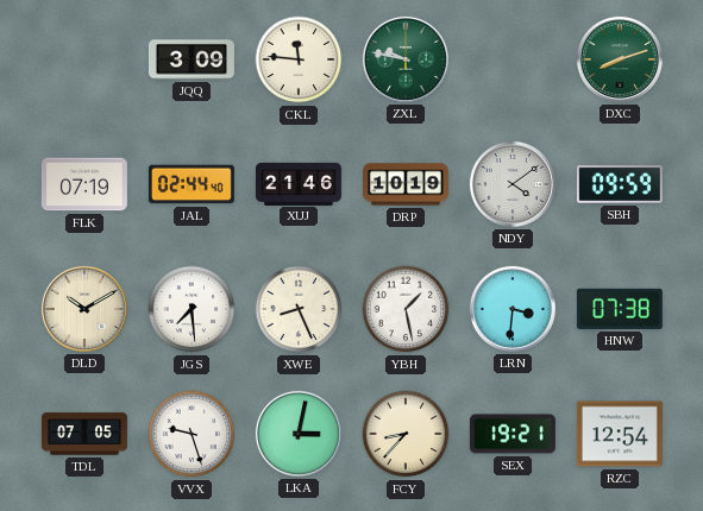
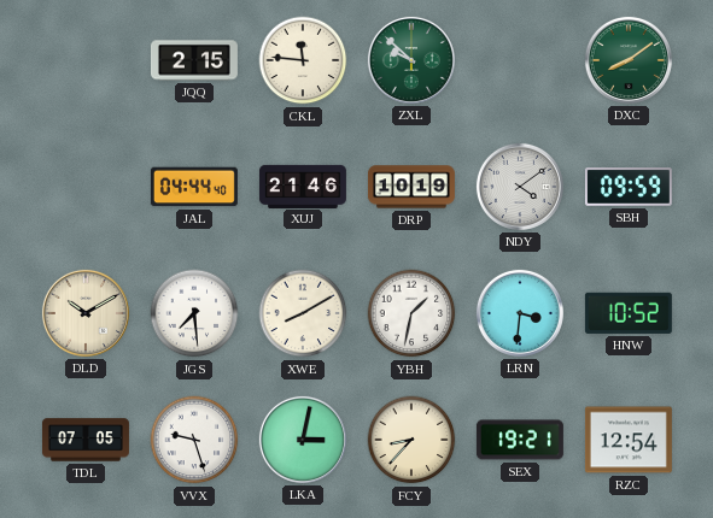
JQQ: 3:09 -> 2:15 (194, 60)
ZXL: 9:47 -> 9:52 (411, 60)
DXC: 8:12 -> 8:09 (629, 60)
FLK: 07:19 -> none (84, 184)
JAL: 02:44 -> 04:44 (194, 187)
XWE: 8:26 -> 8:10 (303, 313)
YBH: 1:28 -> 1:32 (411, 313)
HNW: 07:38 -> 10:52 (629, 313)
